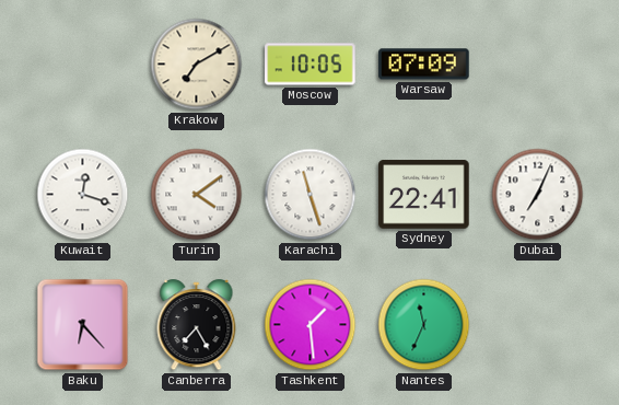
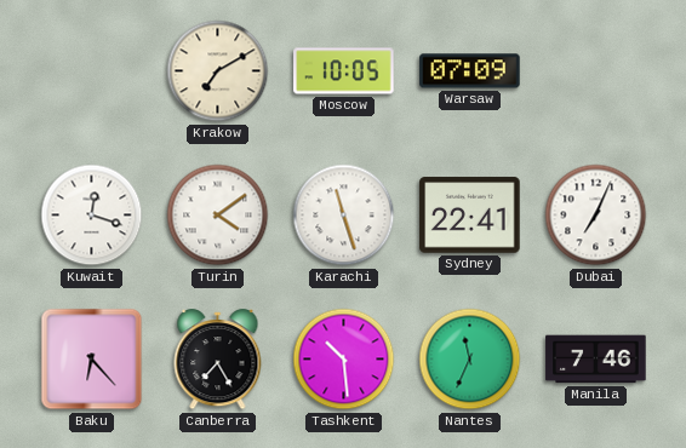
Tashkent: 1:29 -> 10:29 (344, 360)
Manila: none -> 7:46 (596, 360)
